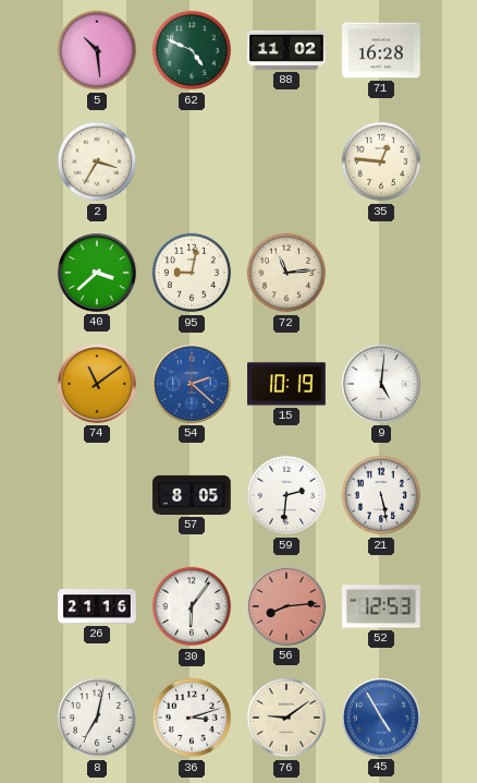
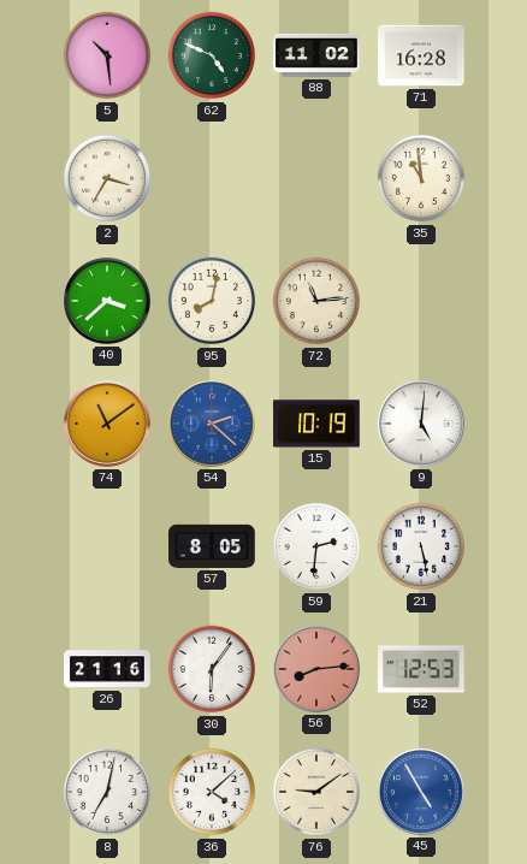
35: 12:46 -> 10:59 (421, 178)
95: 9:02 -> 8:02 (212, 301)
36: 3:12 -> 4:08 (212, 792)
